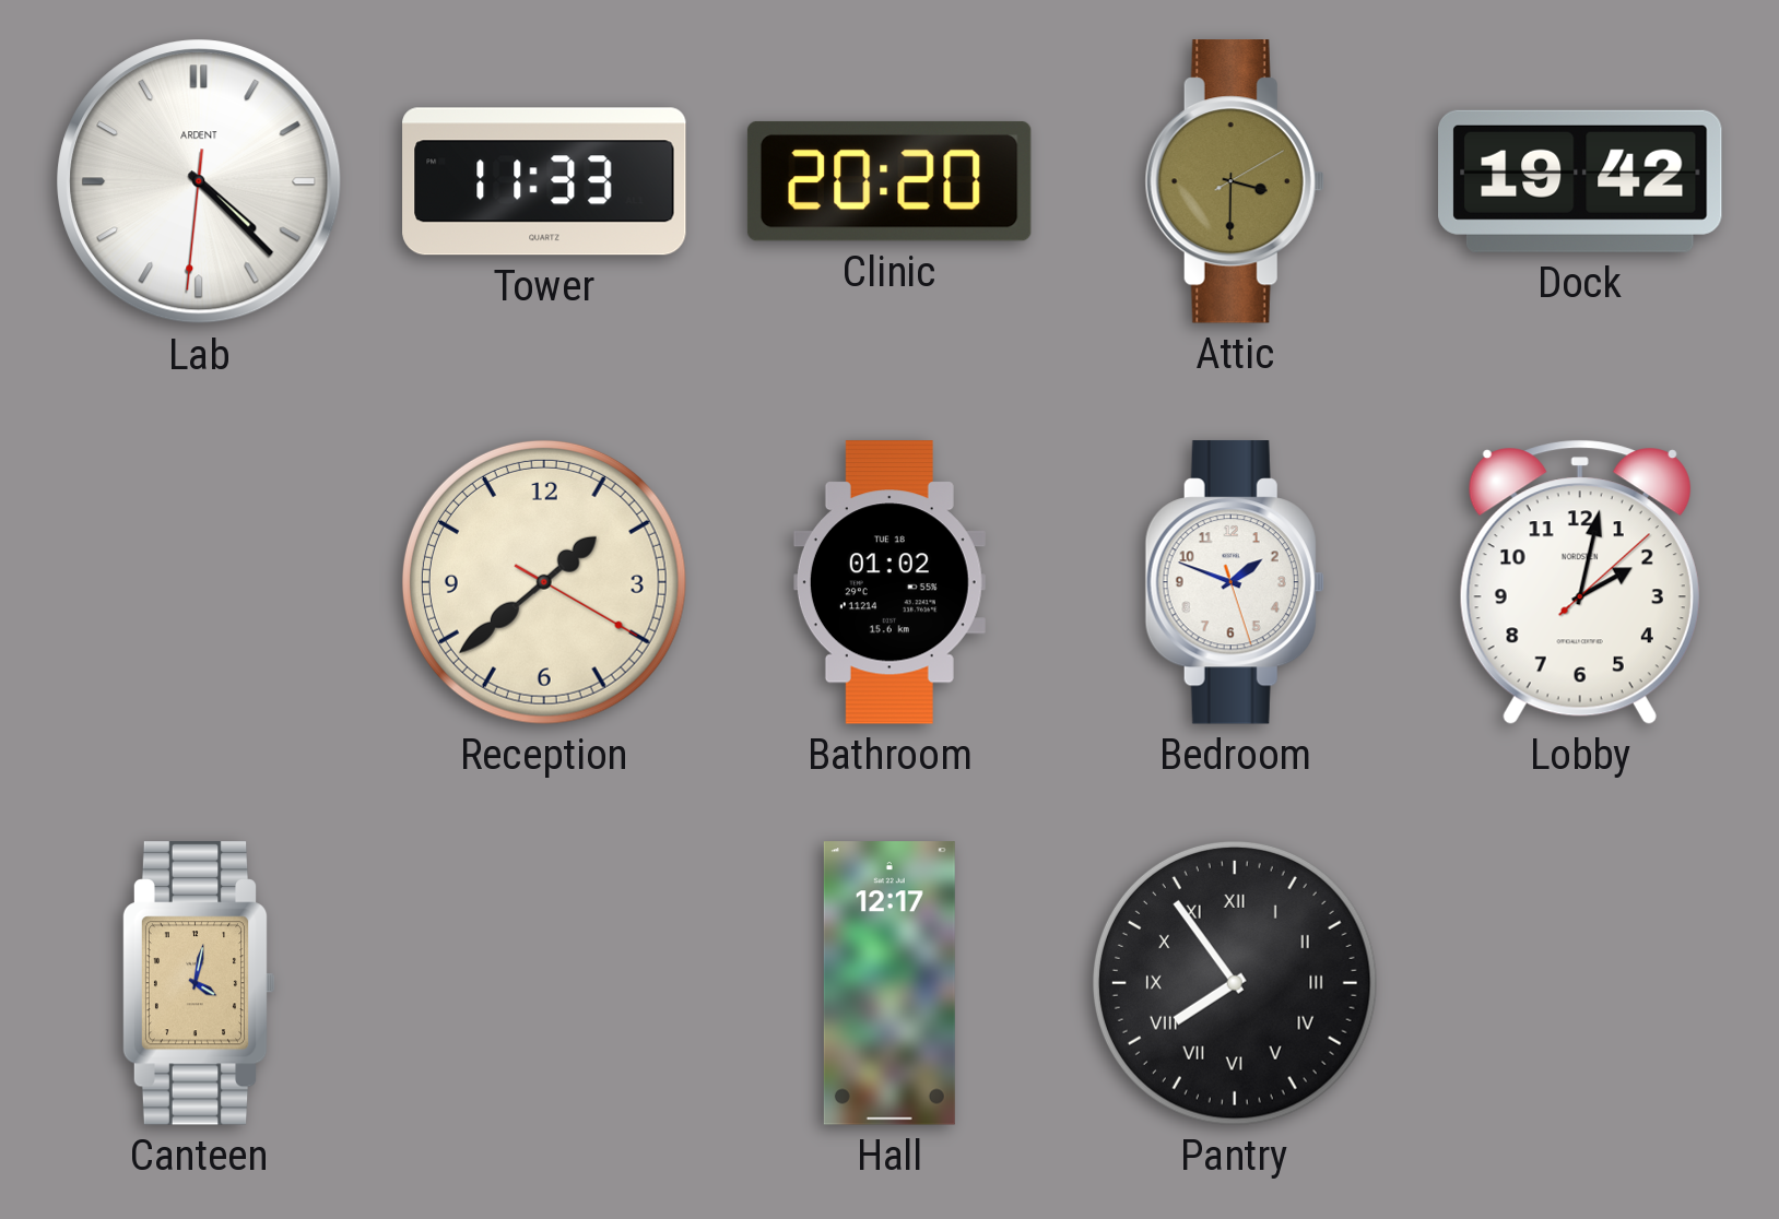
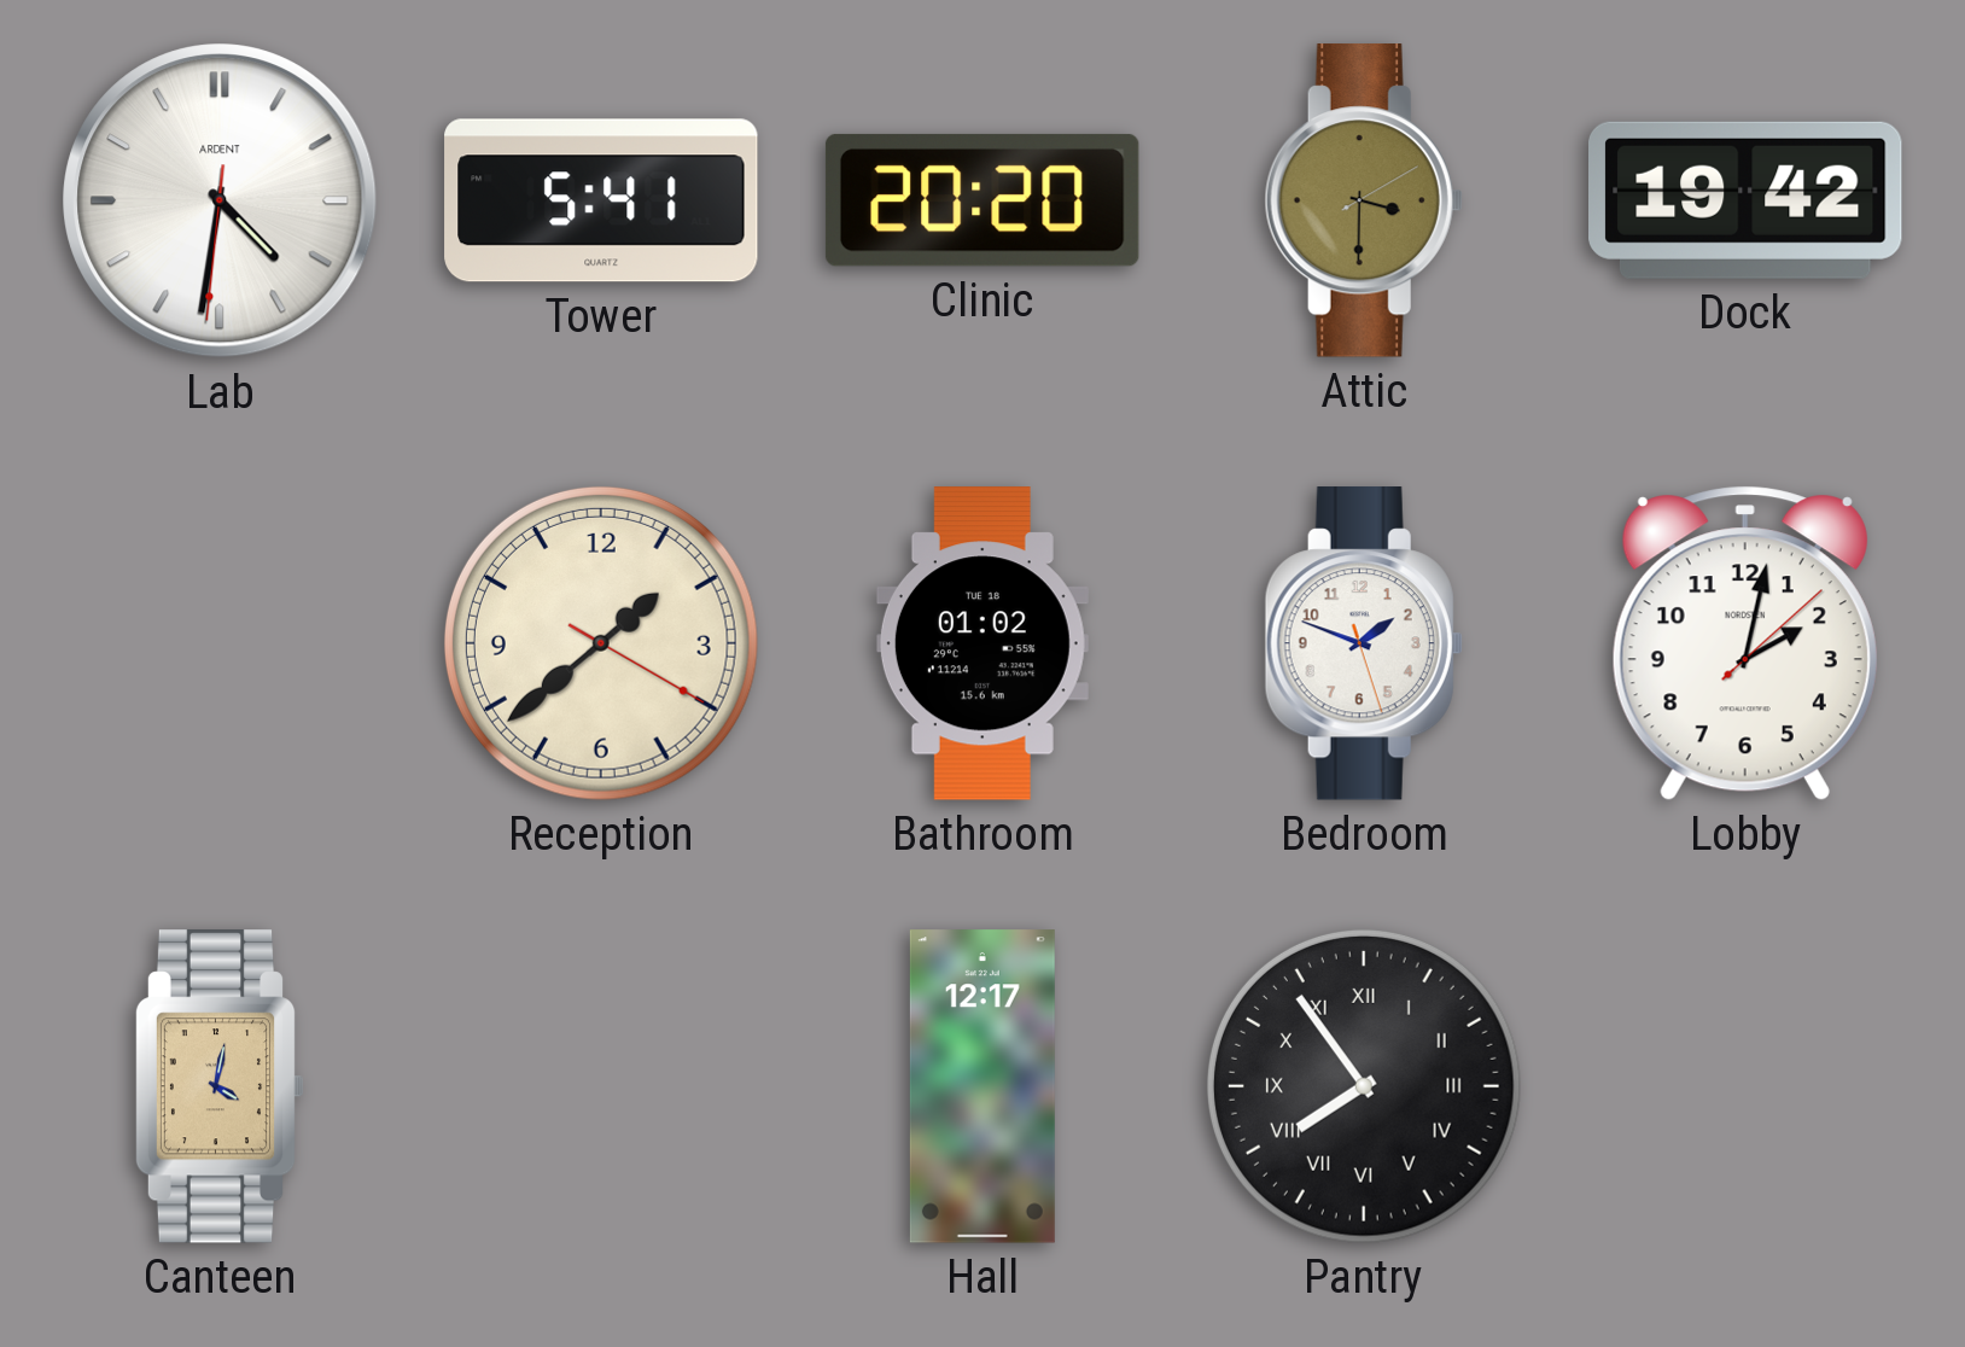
Lab: 4:22 -> 4:31 (220, 200)
Tower: 11:33 -> 5:41 (601, 200)
